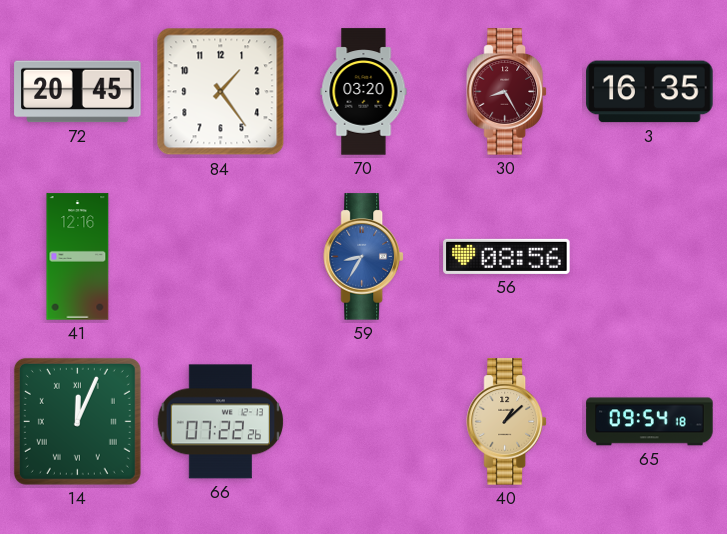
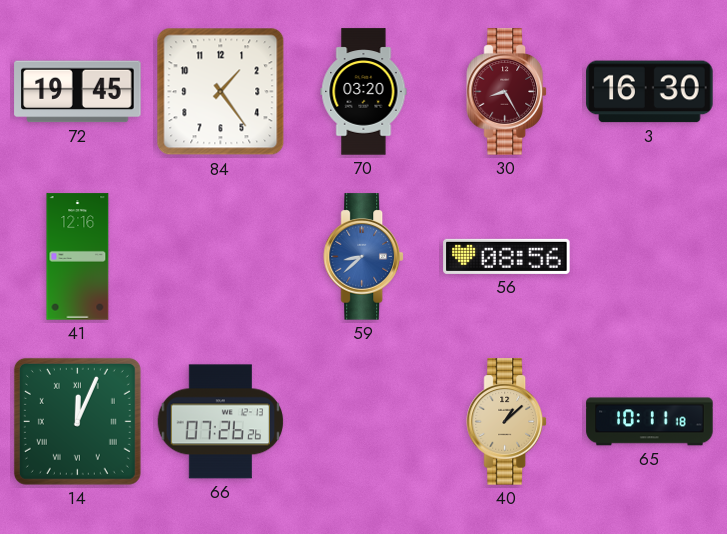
72: 20:45 -> 19:45 (78, 92)
3: 16:35 -> 16:30 (650, 92)
59: 8:35 -> 8:38 (363, 257)
66: 07:22 -> 07:26 (221, 422)
65: 09:54 -> 10:11 (650, 422)
